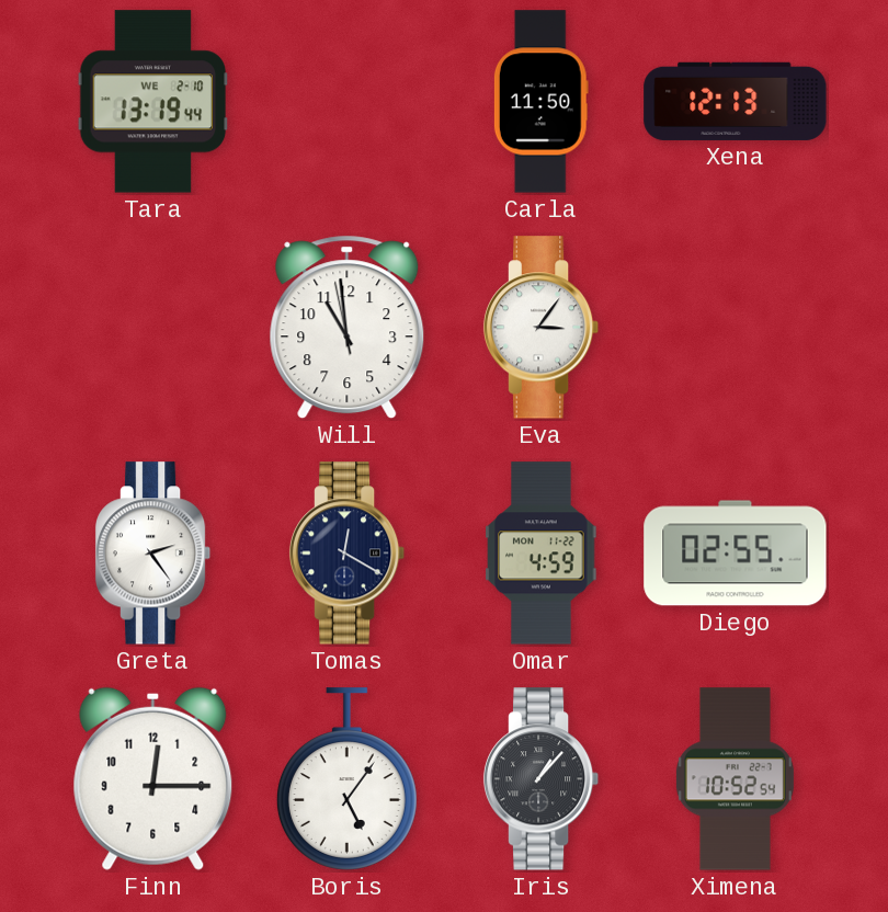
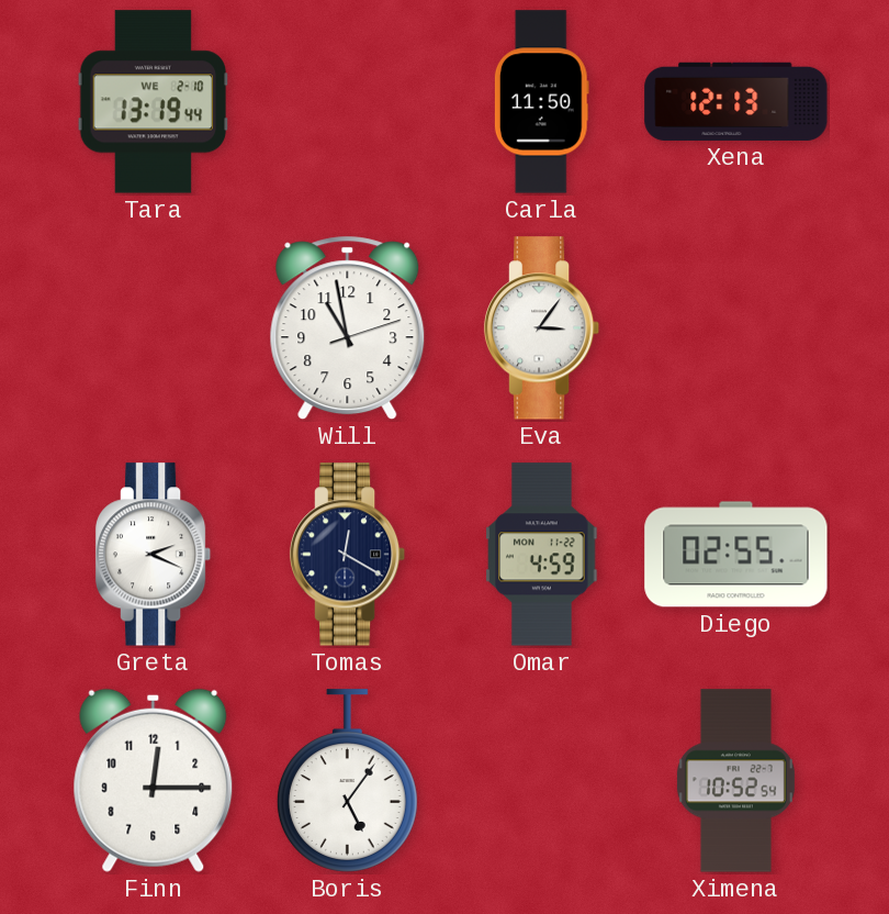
Will: 10:58:58 -> 10:58:12 (348, 328)
Greta: 2:24 -> 2:19 (154, 555)
Iris: 1:07 -> none (542, 779)
